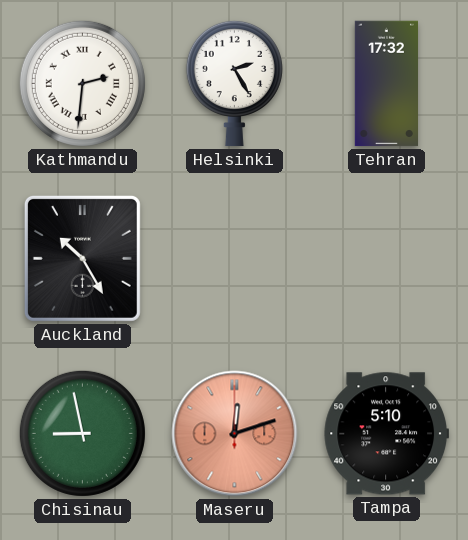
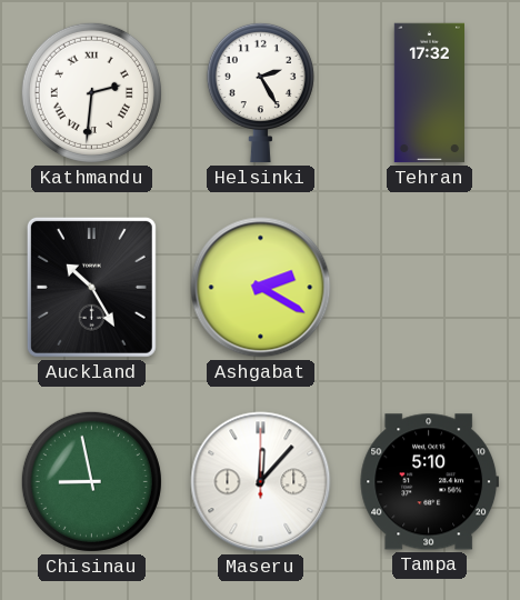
Ashgabat: none -> 2:20 (261, 288)
Maseru: 12:12 -> 12:07 (261, 482)
Maseru dial: salmon -> white (261, 482)
